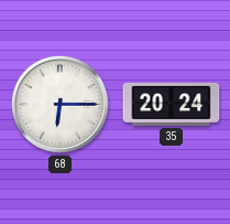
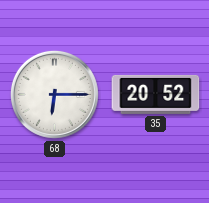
35: 20:24 -> 20:52 (156, 94)
